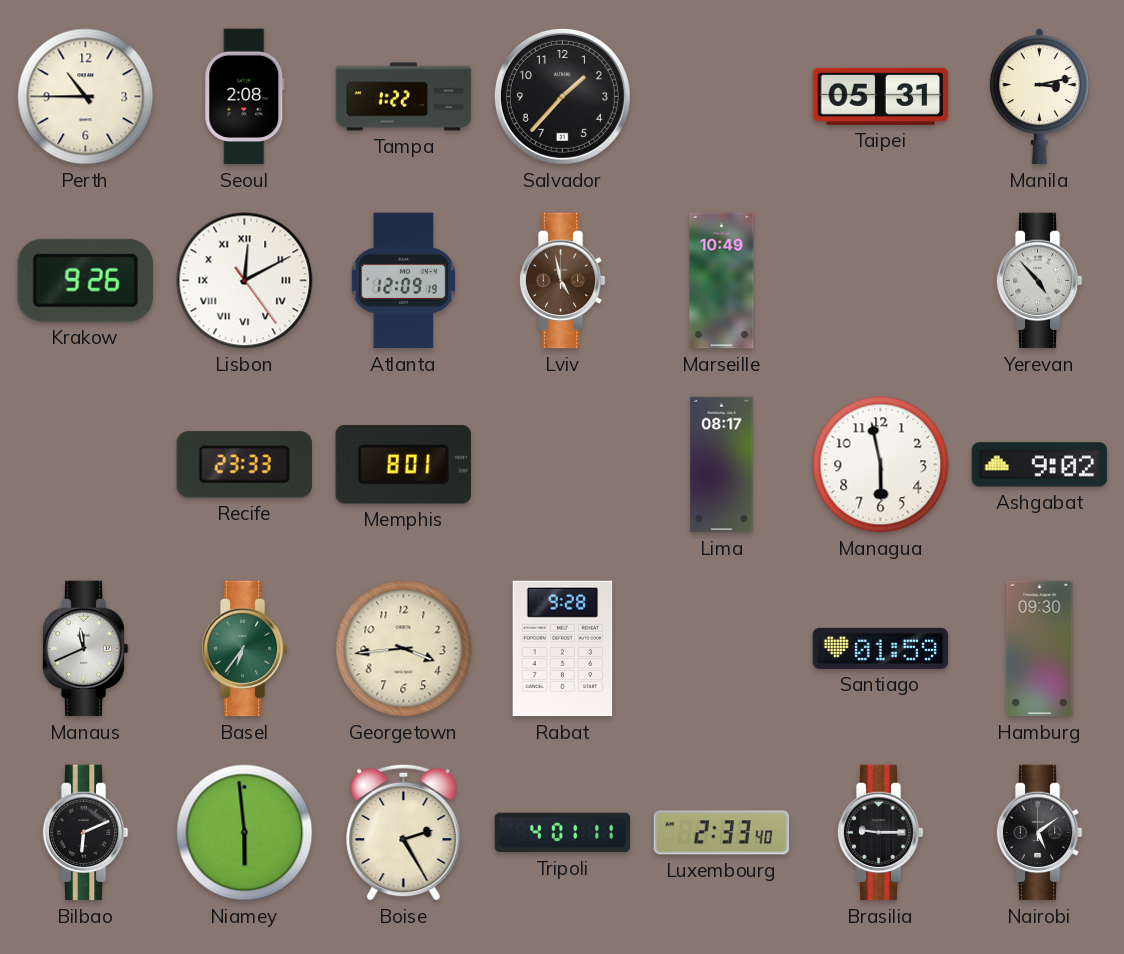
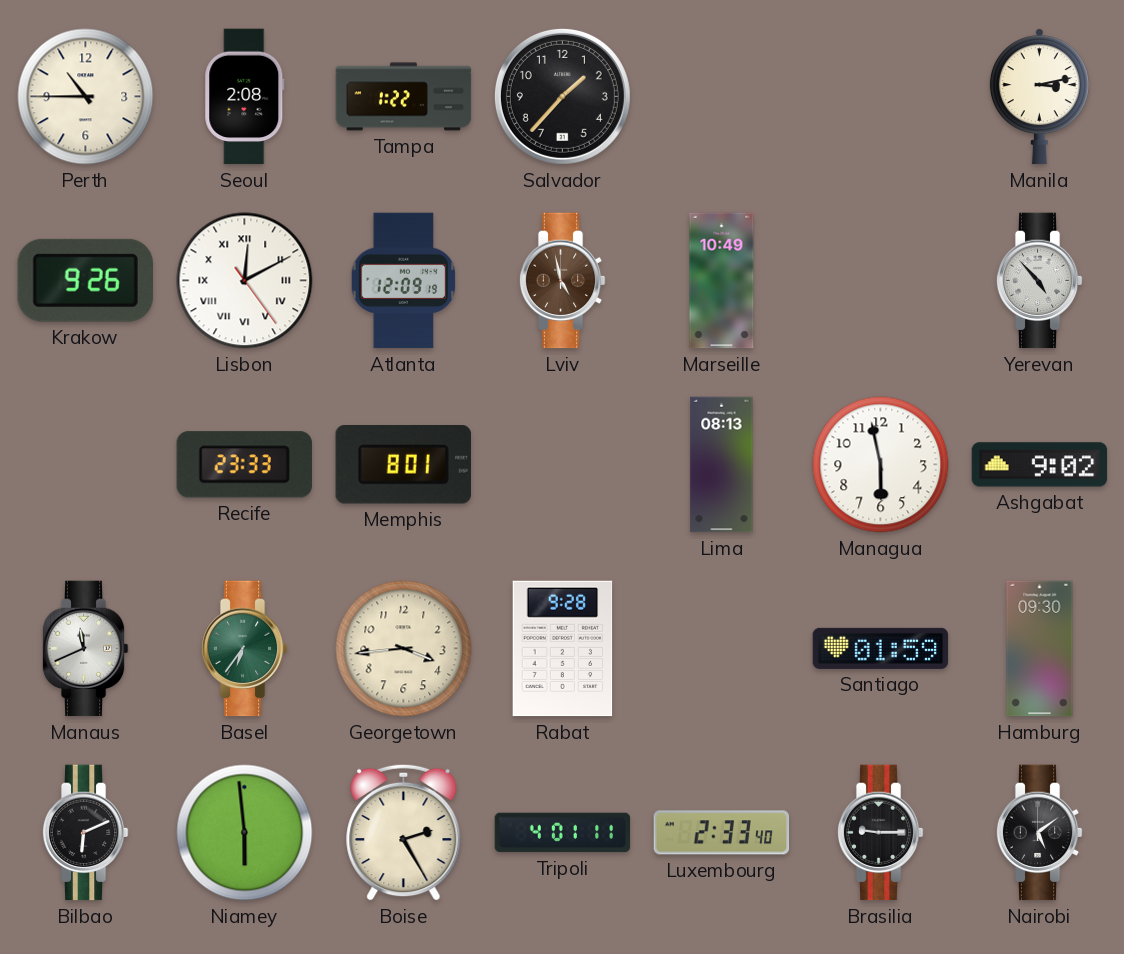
Taipei: 05:31 -> none (881, 96)
Lima: 08:17 -> 08:13 (722, 465)
